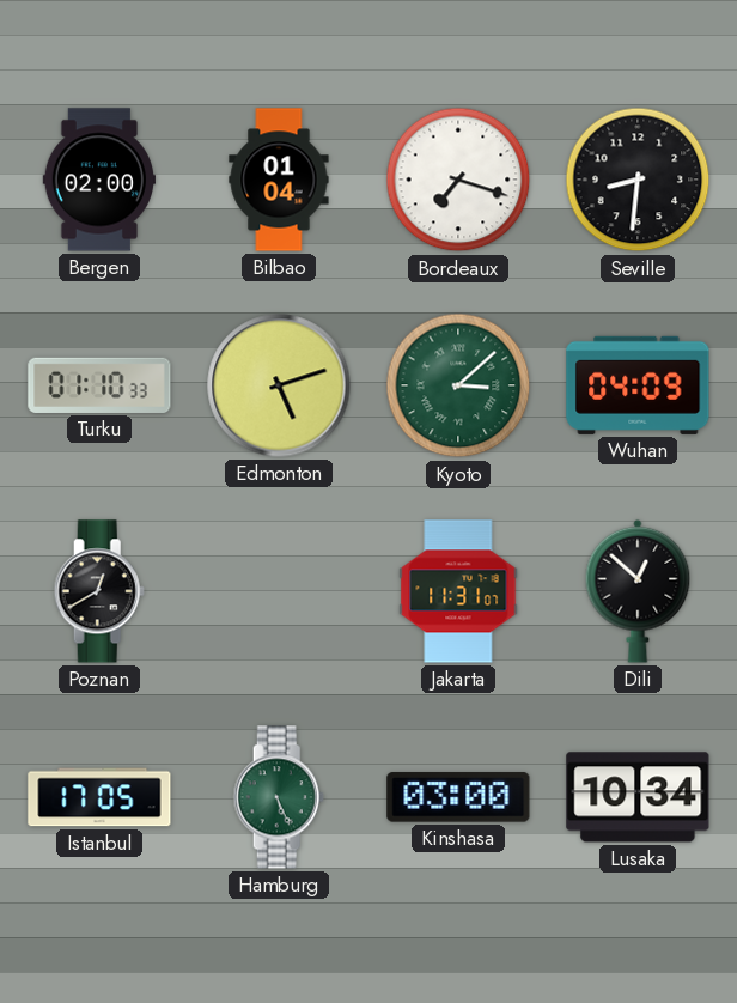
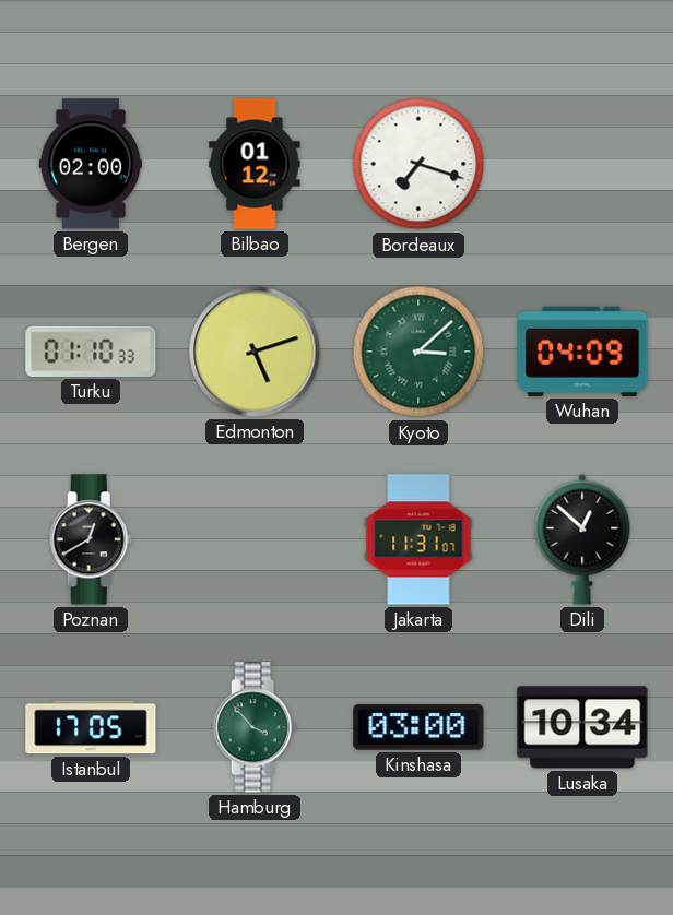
Bilbao: 01:04 -> 01:12 (255, 164)
Seville: 8:31 -> none (638, 180)
Hamburg: 5:26 -> 3:53 (255, 727)
